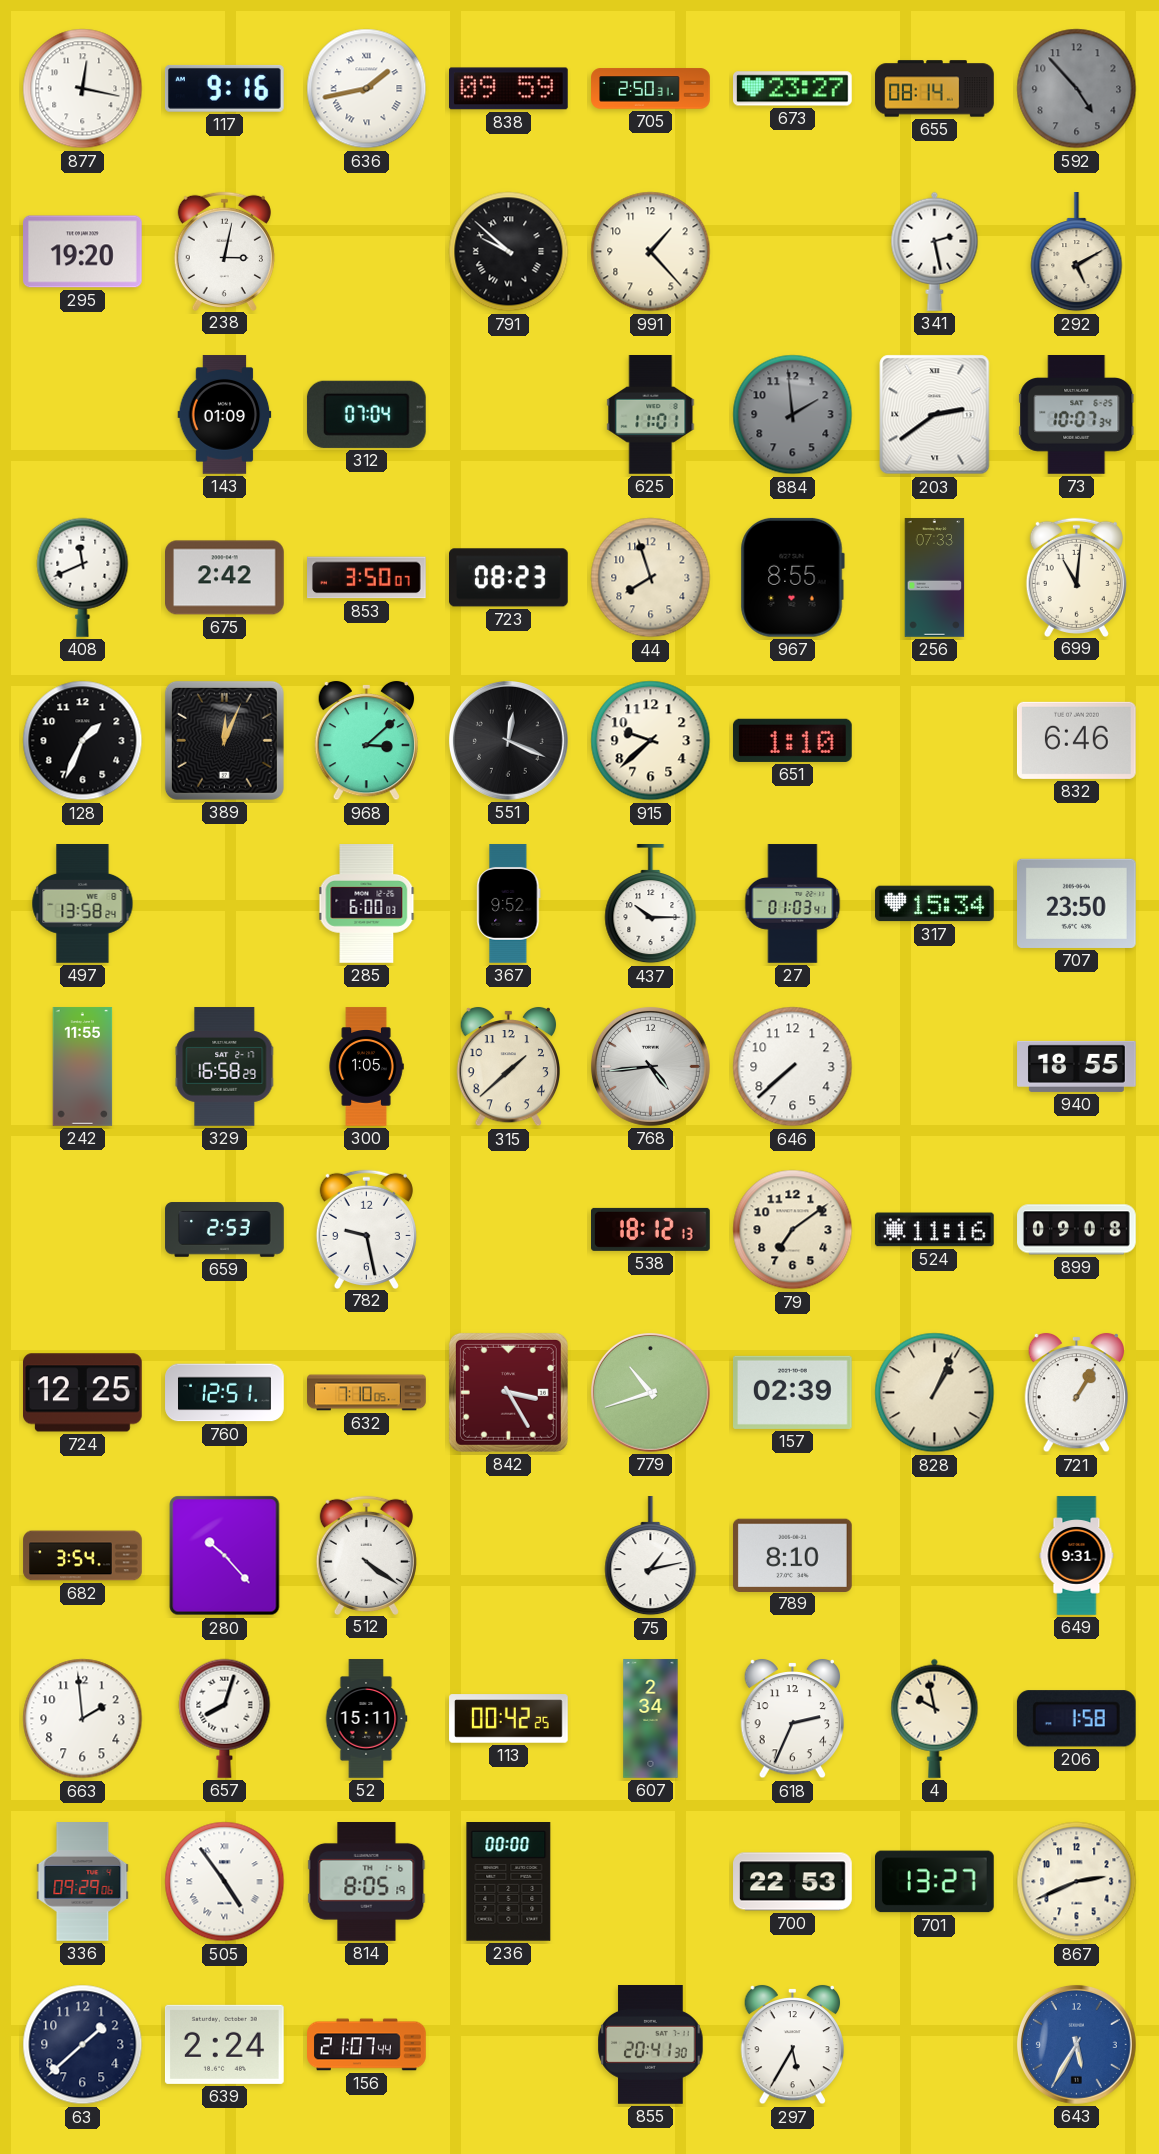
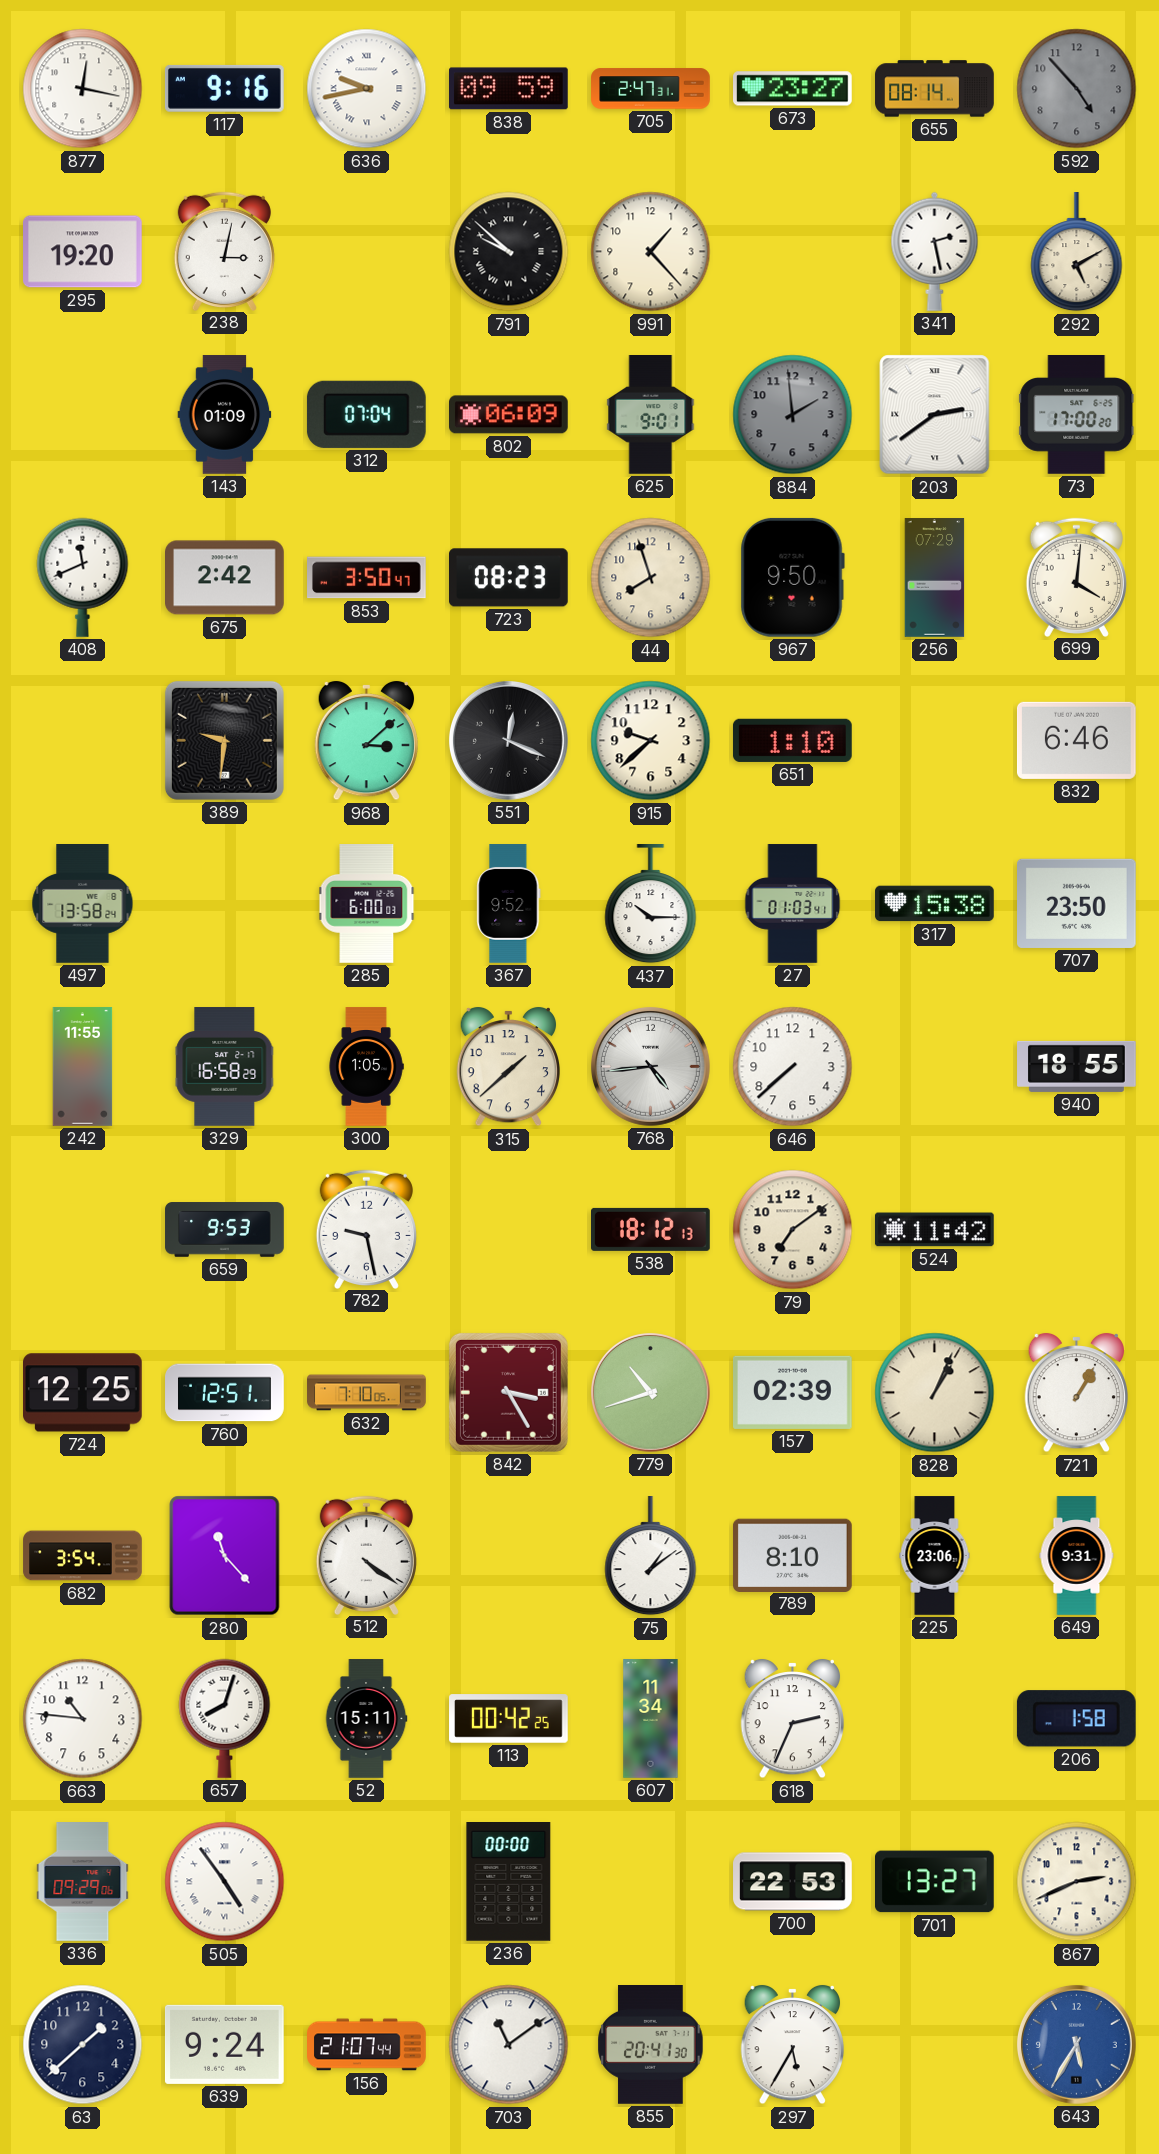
636: 1:43 -> 9:43 (367, 89)
705: 2:50 -> 2:47 (651, 89)
802: none -> 06:09 (509, 415)
625: 11:01 -> 9:01 (651, 415)
73: 10:07 -> 17:00 (1077, 415)
853: 3:50:07 -> 3:50:47 (367, 578)
967: 8:55 -> 9:50 (792, 577)
256: 07:33 -> 07:29 (935, 578)
699: 11:01 -> 4:01 (1076, 577)
128: 1:34 -> none (83, 741)
389: 12:04 -> 9:31 (224, 740)
317: 15:34 -> 15:38 (935, 904)
659: 2:53 -> 9:53 (225, 1230)
524: 11:16 -> 11:42 (934, 1230)
899: 09:08 -> none (1077, 1230)
280: 10:23 -> 11:23 (225, 1556)
75: 1:13 -> 1:09 (651, 1557)
225: none -> 23:06 (935, 1556)
663: 1:59 -> 10:46 (83, 1719)
607: 2:34 -> 11:34 (651, 1719)
4: 9:58 -> none (935, 1718)
814: 8:05 -> none (367, 1882)
639: 2:24 -> 9:24 (224, 2044)
703: none -> 11:09 (509, 2045)
